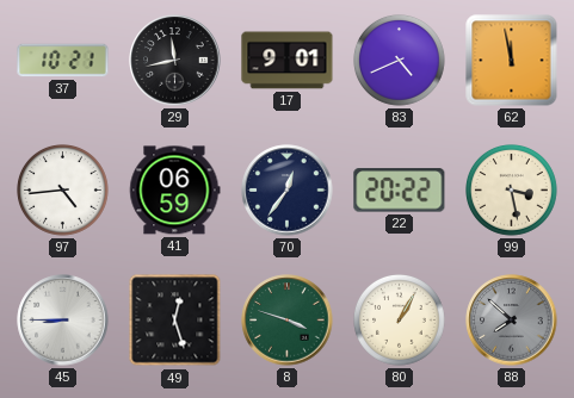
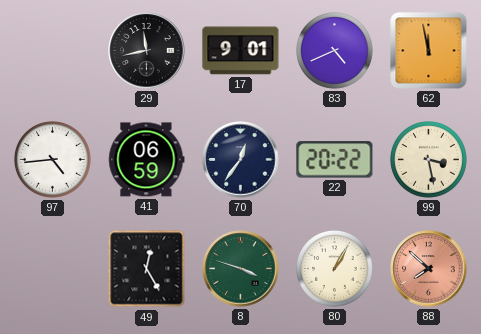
37: 10:21 -> none (63, 61)
45: 8:45 -> none (63, 321)
49: 12:27 -> 12:25 (147, 269)
88 dial: grey -> salmon (429, 269)
